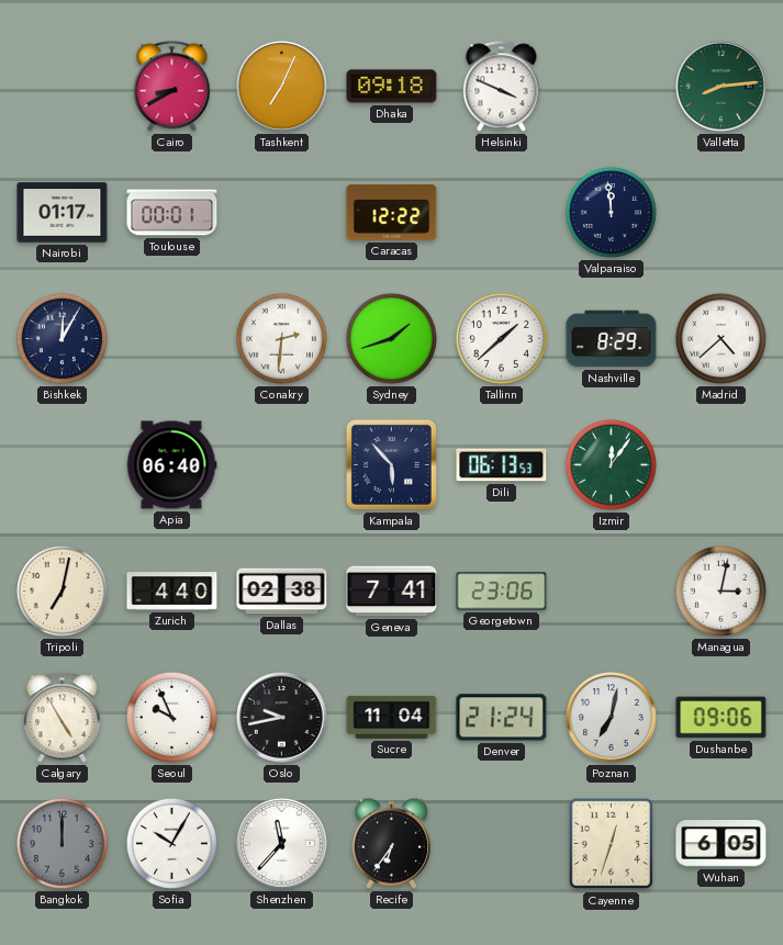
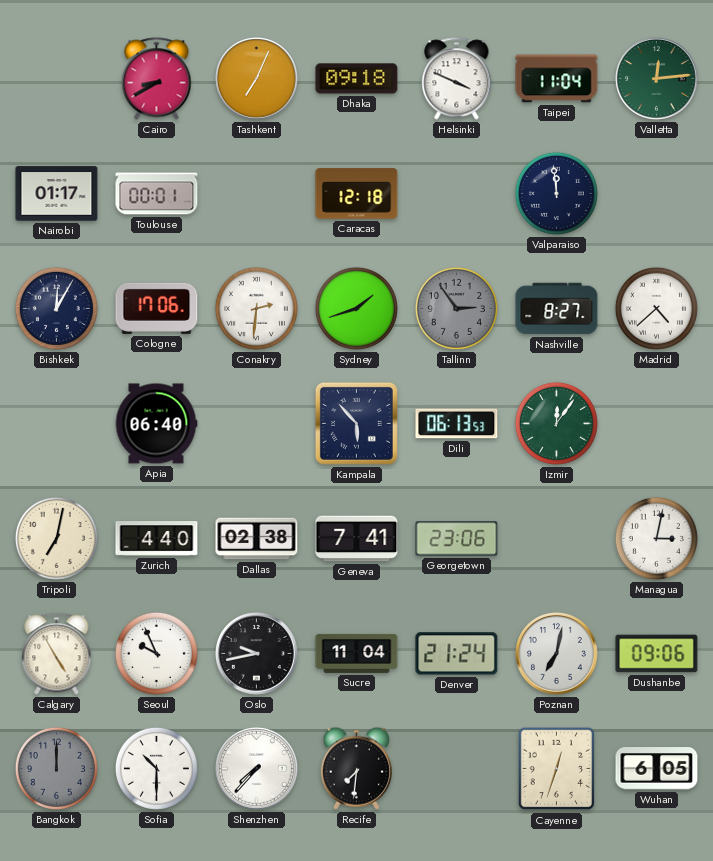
Taipei: none -> 11:04 (557, 79)
Valletta: 8:14 -> 12:14 (657, 79)
Caracas: 12:22 -> 12:18 (357, 194)
Cologne: none -> 17:06 (157, 308)
Tallinn: 1:38 -> 2:54 (456, 308)
Tallinn dial: white -> grey (456, 308)
Nashville: 8:29 -> 8:27 (557, 309)
Sofia: 10:05 -> 10:30 (156, 768)
Shenzhen: 11:37 -> 7:37 (257, 769)
Recife: 6:36 -> 7:31 (356, 768)
